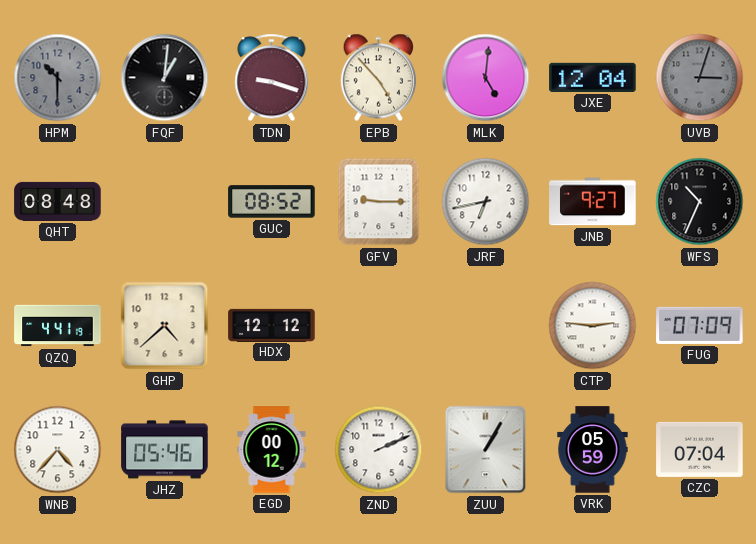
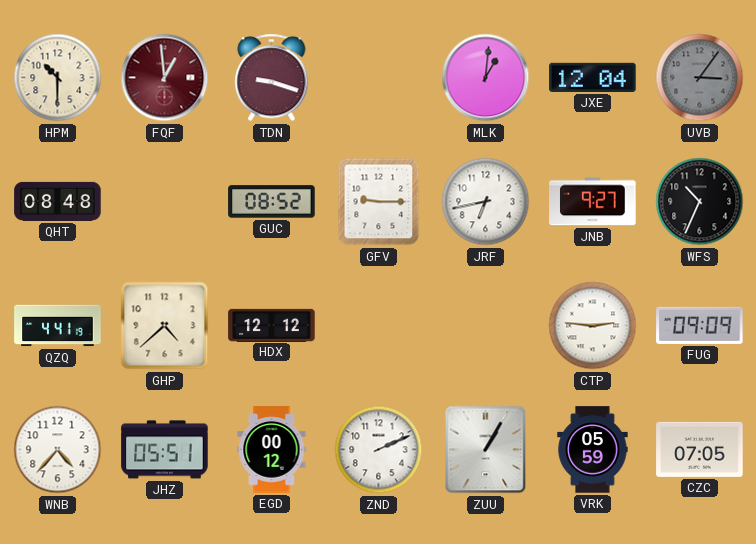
HPM dial: grey -> cream (58, 78)
FQF: 1:01 -> 12:59 (165, 78)
FQF dial: black -> burgundy (165, 78)
EPB: 4:53 -> none (379, 78)
MLK: 5:01 -> 1:01 (486, 78)
UVB: 3:03 -> 3:06 (700, 78)
FUG: 07:09 -> 09:09 (700, 325)
JHZ: 05:46 -> 05:51 (165, 450)
CZC: 07:04 -> 07:05 (700, 449)
